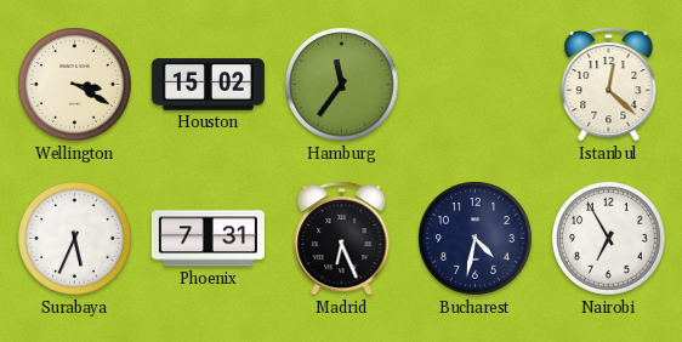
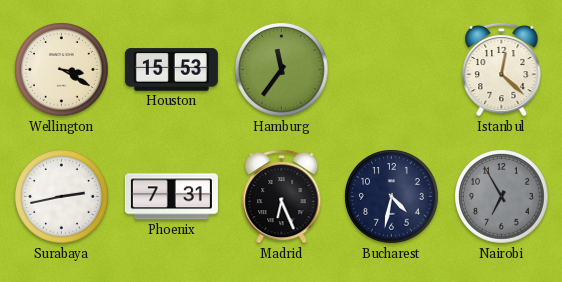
Houston: 15:02 -> 15:53 (171, 70)
Surabaya: 5:34 -> 2:43 (62, 197)
Nairobi dial: white -> grey (502, 197)
